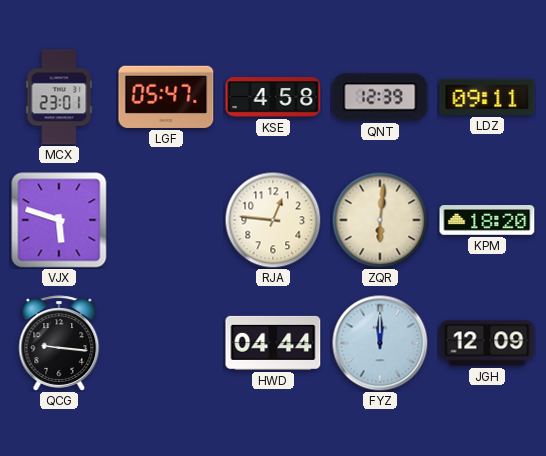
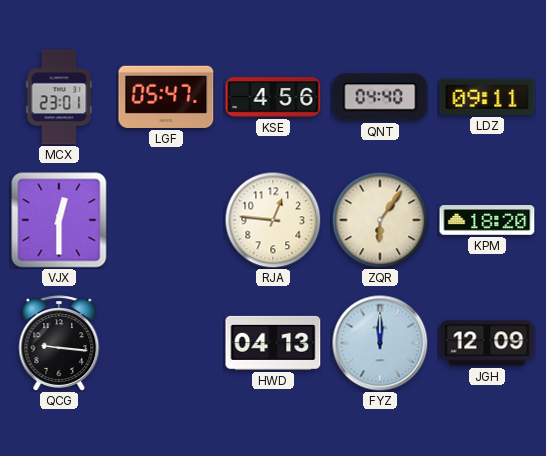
KSE: 4:58 -> 4:56 (273, 97)
QNT: 12:39 -> 04:40 (380, 97)
VJX: 5:48 -> 12:30 (59, 220)
ZQR: 6:01 -> 6:06 (380, 220)
HWD: 04:44 -> 04:13 (273, 343)
